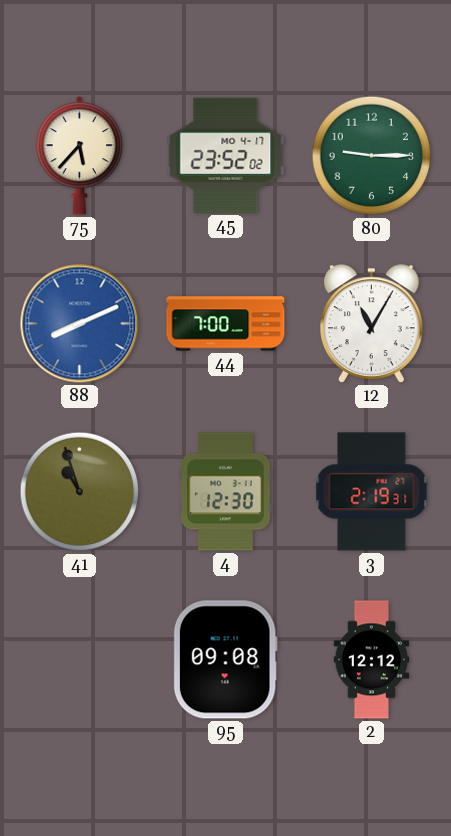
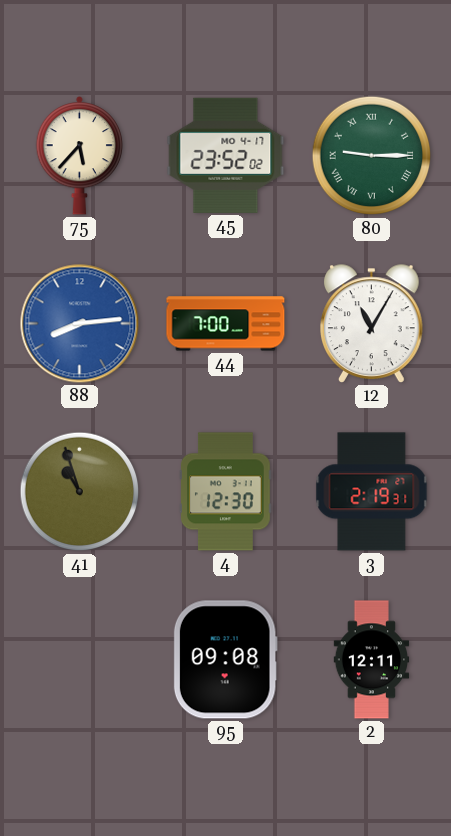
80 numerals: Arabic -> Roman (372, 156)
88: 8:11 -> 8:14 (80, 324)
2: 12:12 -> 12:11 (372, 660)
